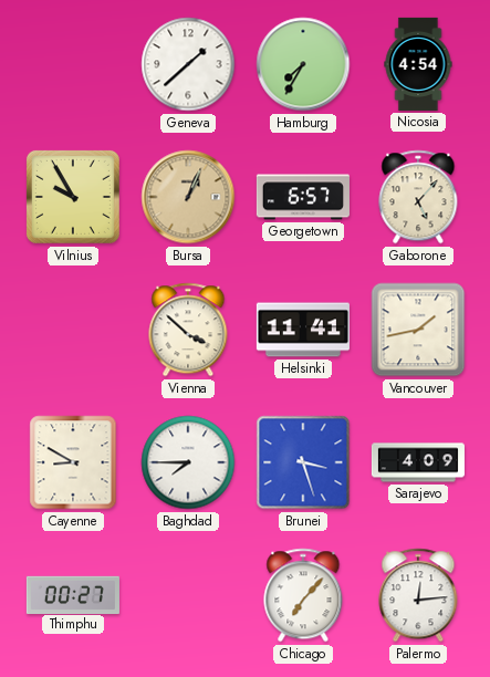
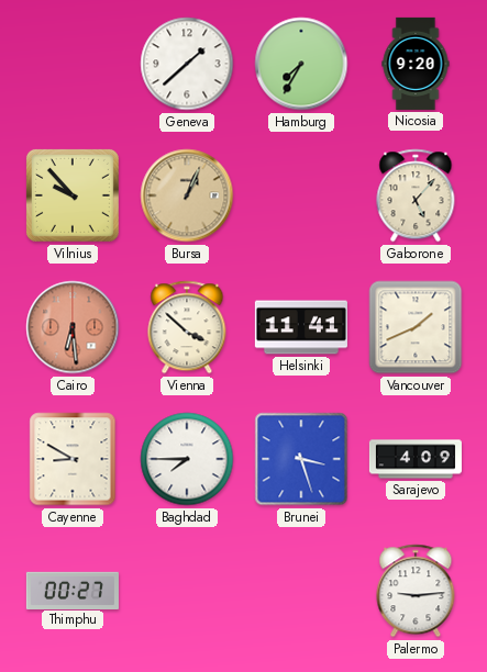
Nicosia: 4:54 -> 9:20 (416, 64)
Vilnius: 9:55 -> 9:53 (73, 195)
Georgetown: 6:57 -> none (303, 197)
Cairo: none -> 6:29 (73, 327)
Vancouver: 1:43 -> 1:41 (416, 327)
Chicago: 7:07 -> none (303, 595)
Palermo: 12:14 -> 9:14 (416, 591)
